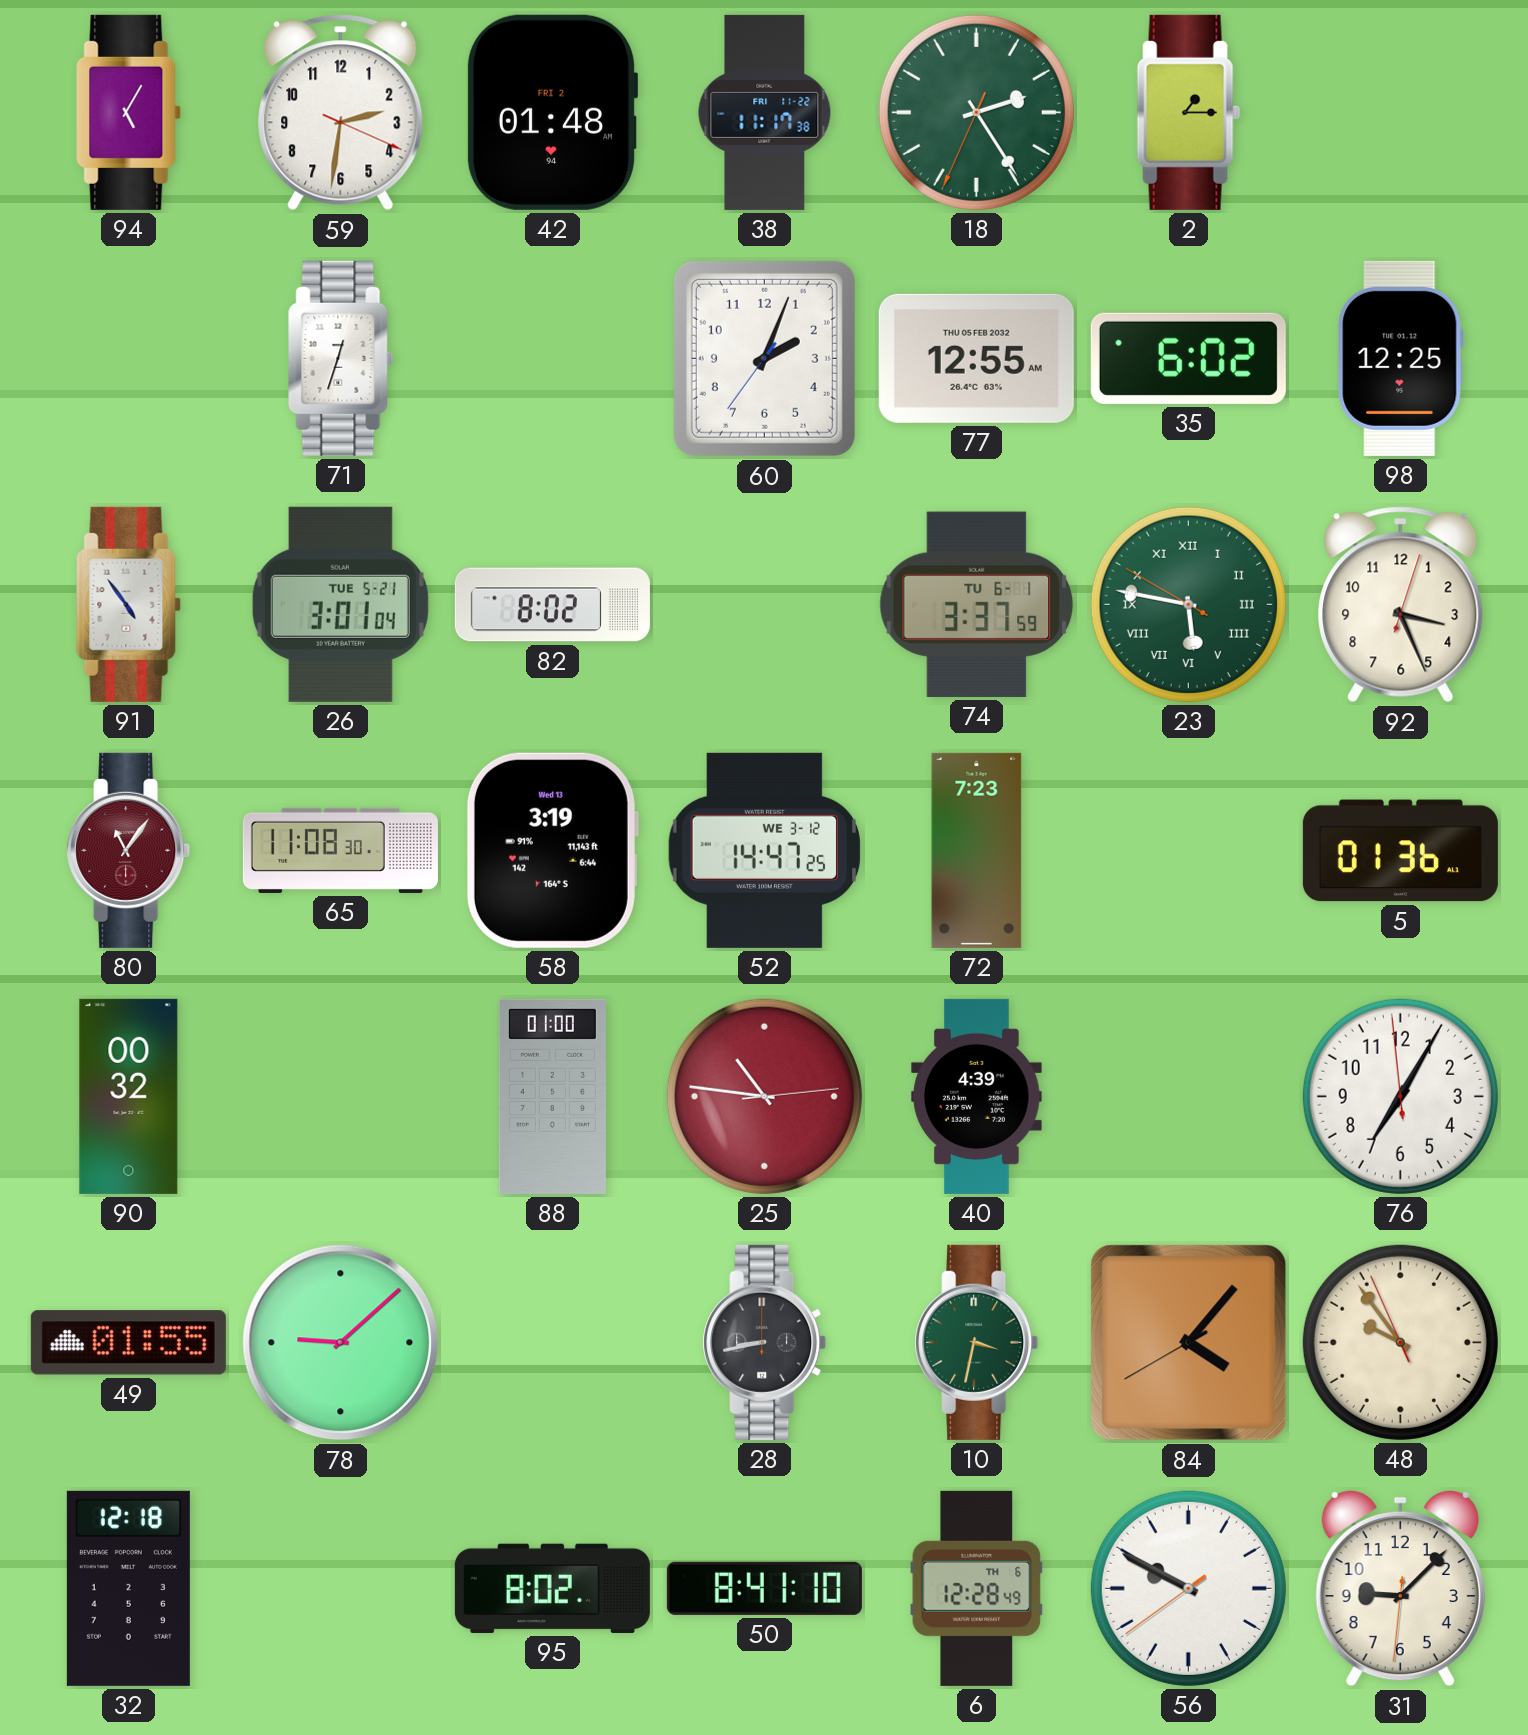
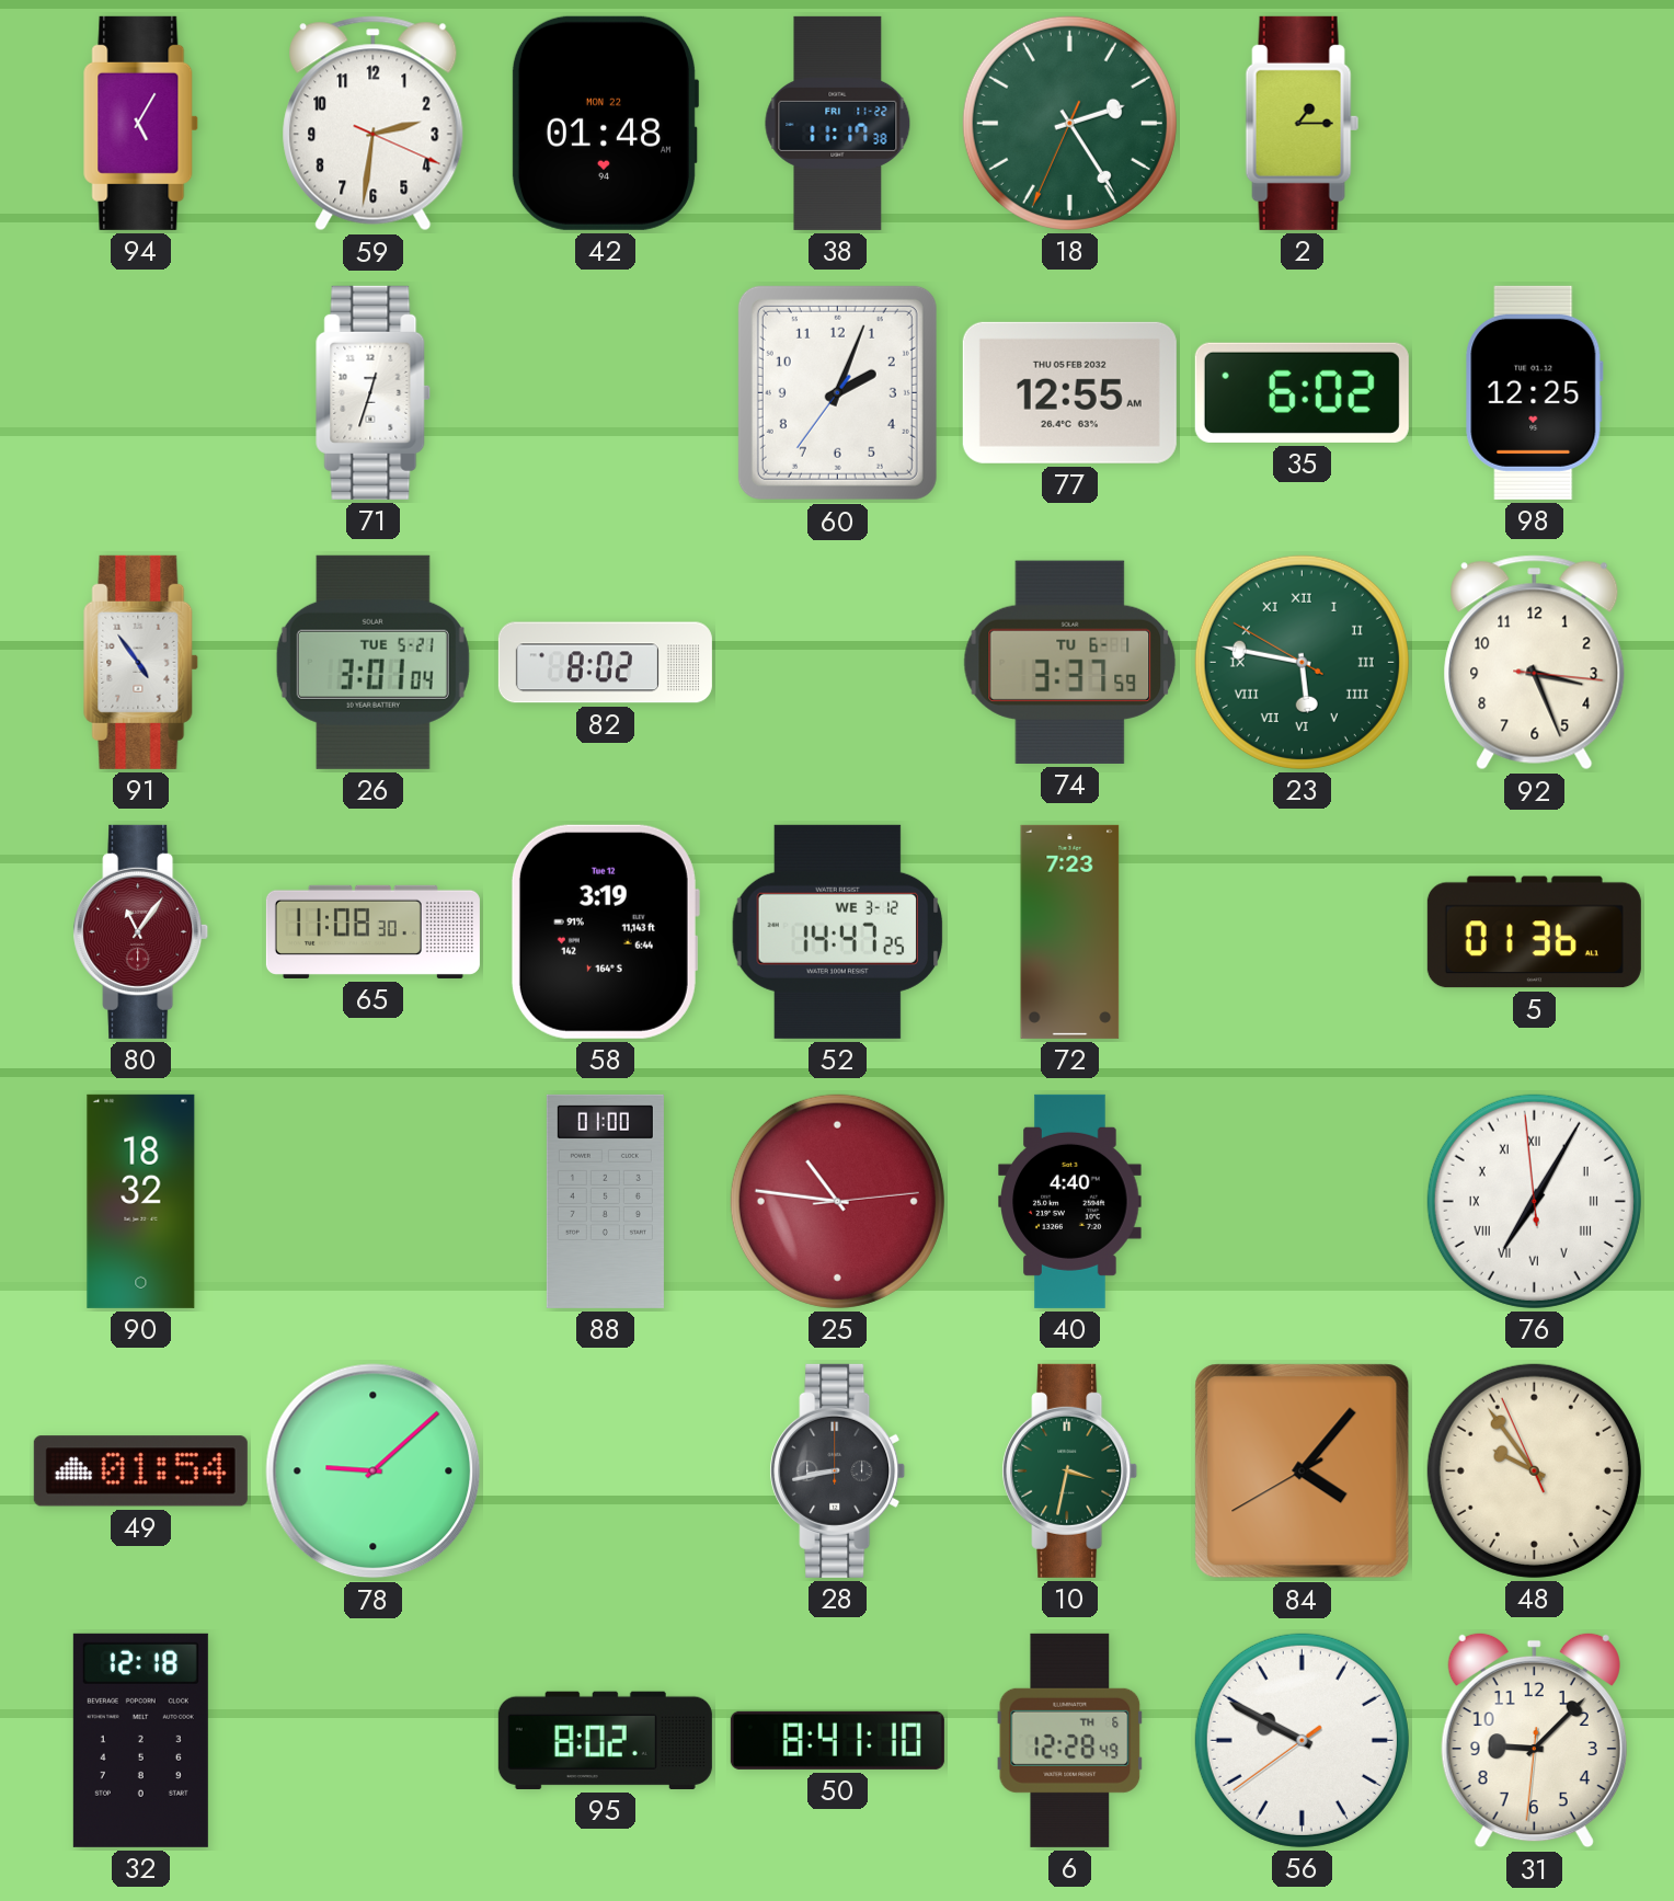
42 date: FRI 2 -> MON 22 (605, 123)
92: 3:26:03 -> 3:26:16 (1535, 663)
58 date: Wed 13 -> Tue 12 (605, 931)
90: 00:32 -> 18:32 (141, 1201)
40: 4:39 -> 4:40 (1070, 1201)
76 numerals: Arabic -> Roman (1534, 1201)
49: 01:55 -> 01:54 (140, 1471)
